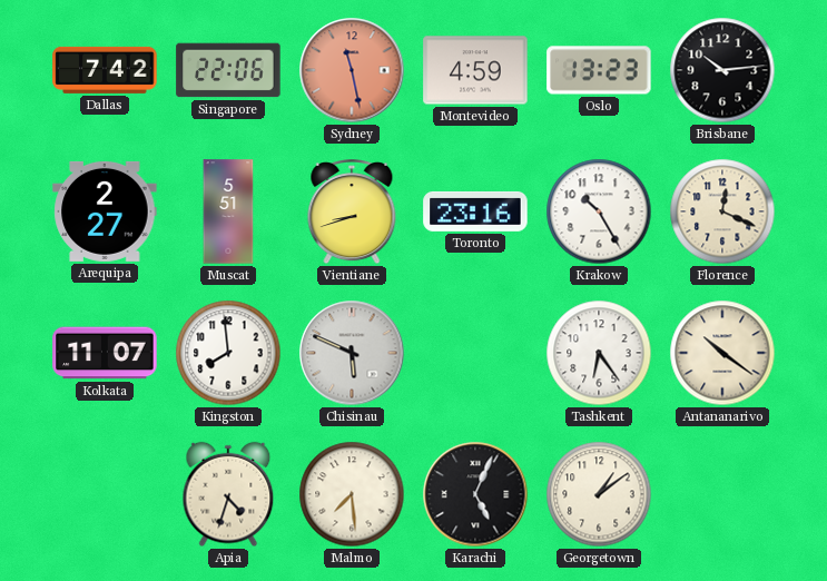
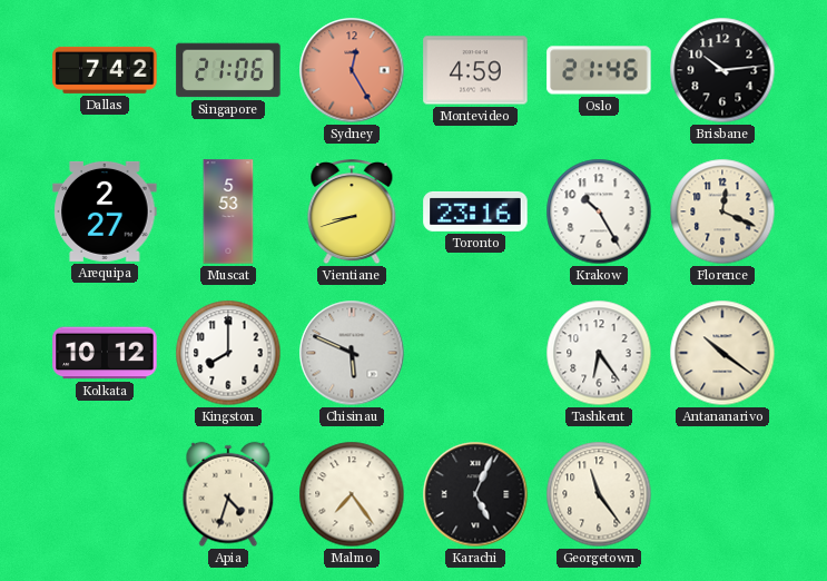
Singapore: 22:06 -> 21:06 (228, 70)
Sydney: 11:28 -> 12:25 (352, 70)
Oslo: 13:23 -> 21:46 (599, 70)
Muscat: 5:51 -> 5:53 (228, 211)
Kolkata: 11:07 -> 10:12 (105, 353)
Kingston: 7:59 -> 8:00 (228, 353)
Malmo: 7:29 -> 7:24 (352, 494)
Georgetown: 1:09 -> 11:24 (599, 494)
